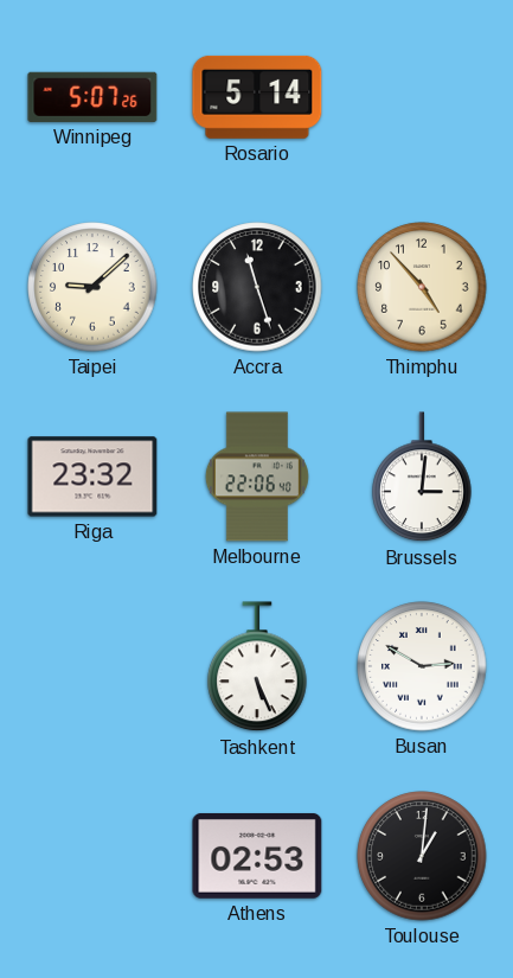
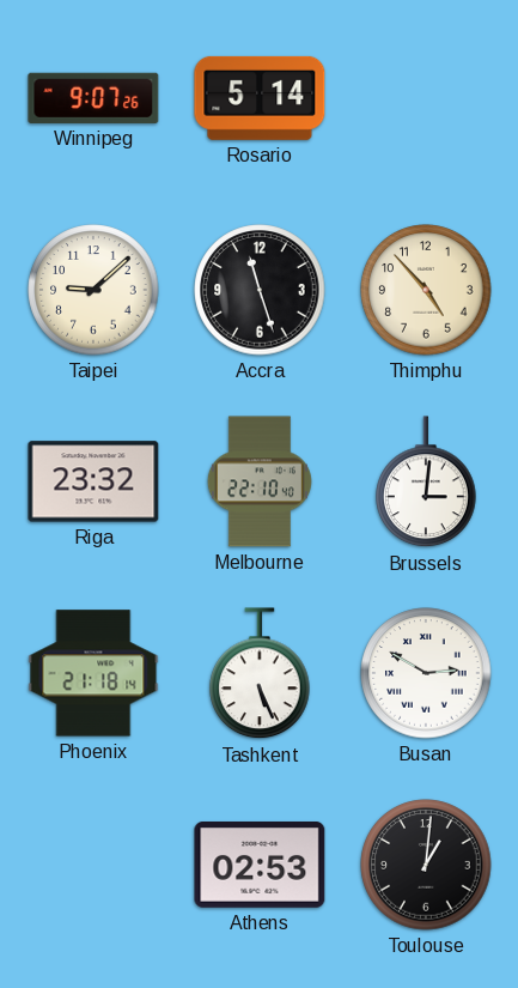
Winnipeg: 5:07 -> 9:07 (93, 98)
Melbourne: 22:06 -> 22:10 (260, 481)
Phoenix: none -> 21:18 (93, 673)
